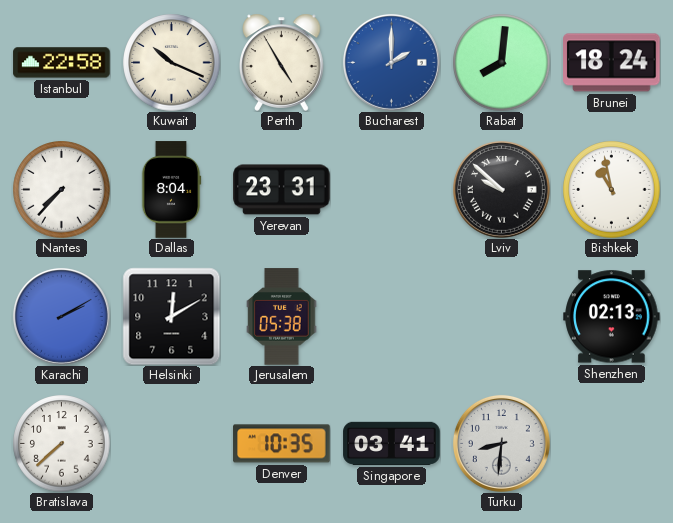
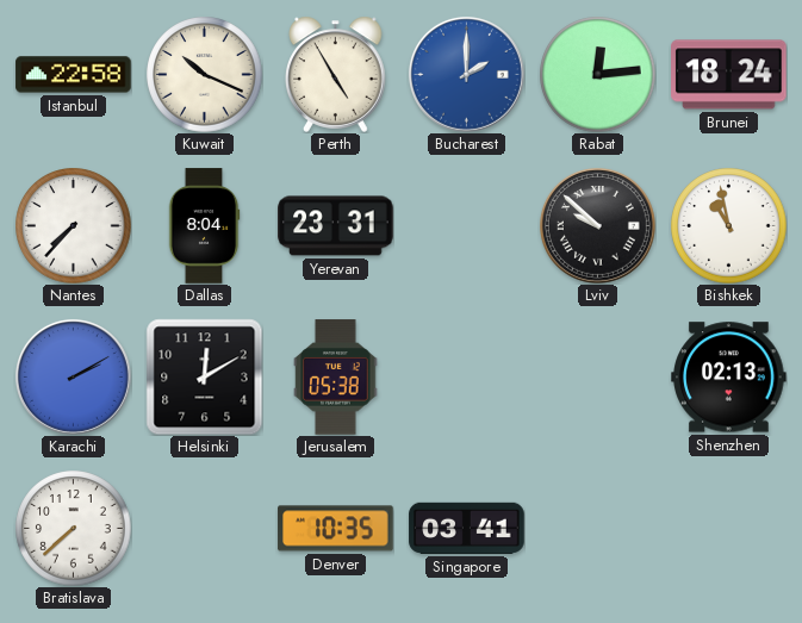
Rabat: 8:01 -> 12:14 (598, 75)
Turku: 8:31 -> none (501, 443)
